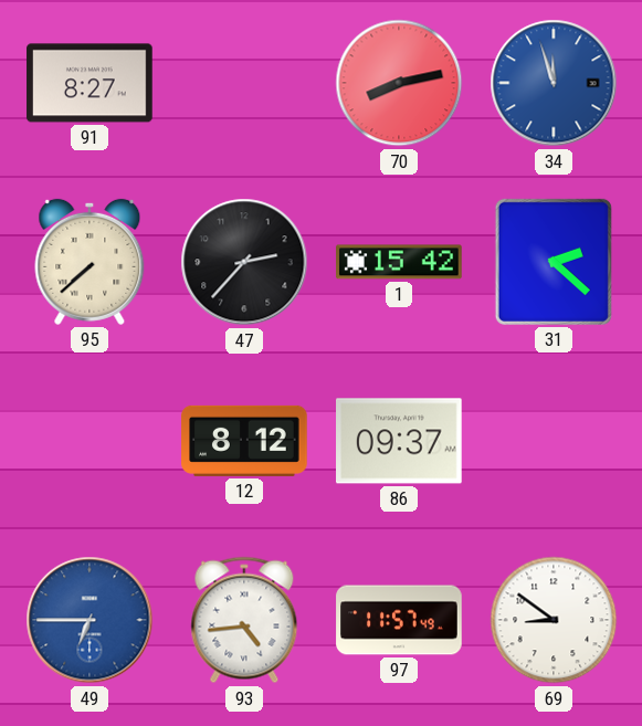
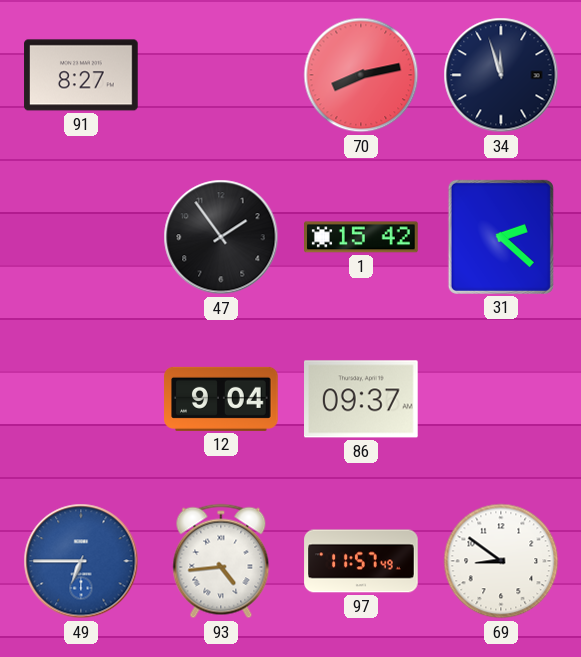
34 dial: blue -> navy (501, 75)
95: 7:38 -> none (90, 262)
47: 2:37 -> 1:54 (221, 237)
12: 8:12 -> 9:04 (221, 399)
